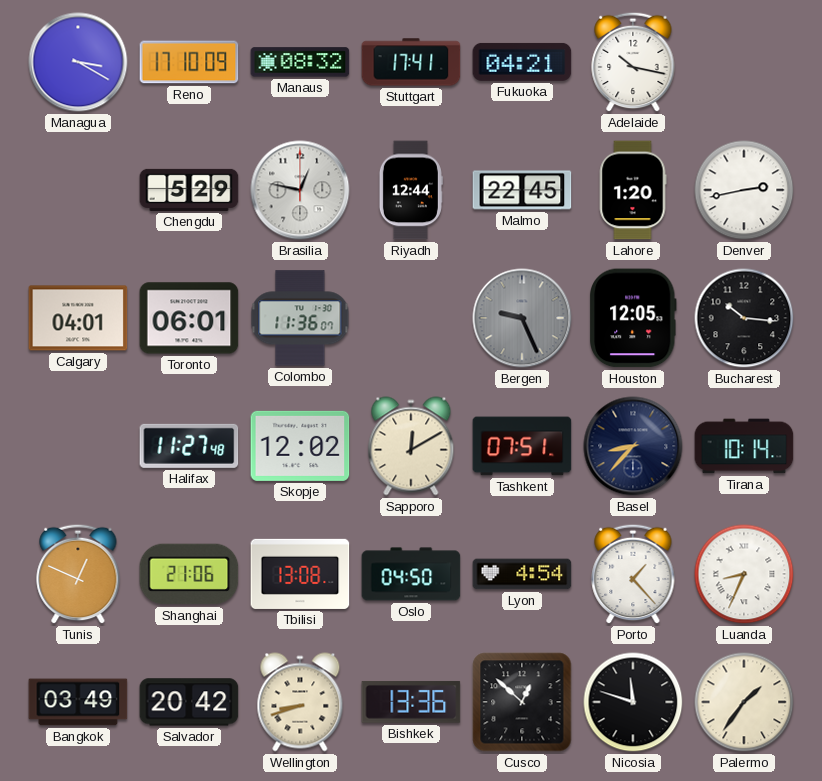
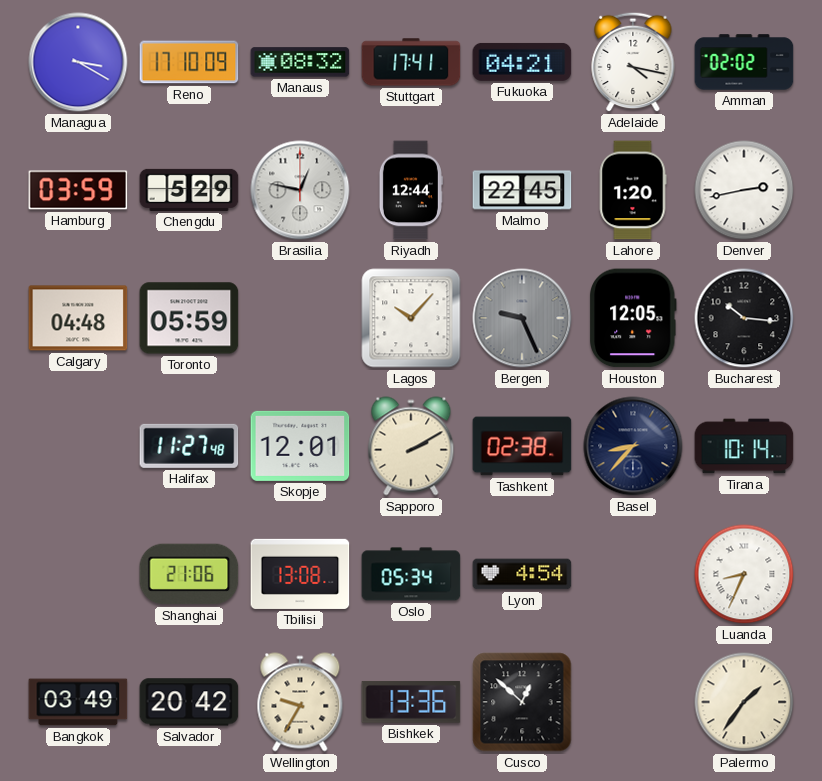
Adelaide: 10:17 -> 4:17 (633, 62)
Amman: none -> 02:02 (744, 62)
Hamburg: none -> 03:59 (78, 190)
Calgary: 04:01 -> 04:48 (78, 318)
Toronto: 06:01 -> 05:59 (189, 318)
Colombo: 11:36 -> none (300, 318)
Lagos: none -> 10:07 (411, 318)
Skopje: 12:02 -> 12:01 (300, 446)
Sapporo: 12:10 -> 2:10 (411, 446)
Tashkent: 07:51 -> 02:38 (522, 446)
Tunis: 12:49 -> none (78, 574)
Oslo: 04:50 -> 05:34 (411, 574)
Porto: 1:23 -> none (633, 574)
Wellington: 8:42 -> 9:35 (300, 702)
Nicosia: 11:48 -> none (633, 702)
